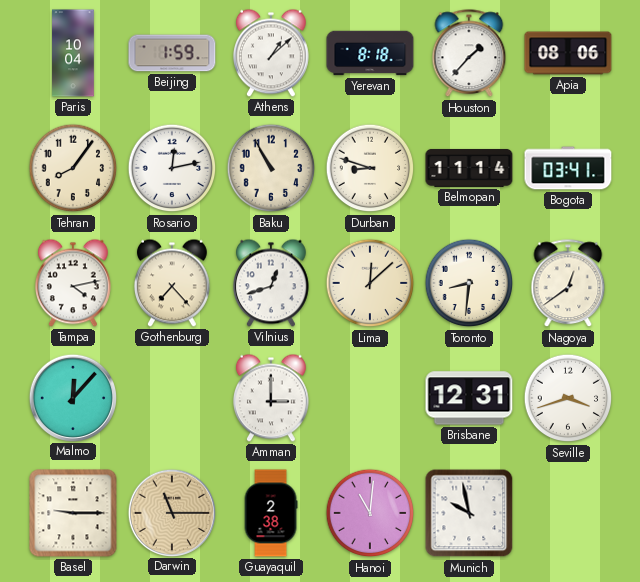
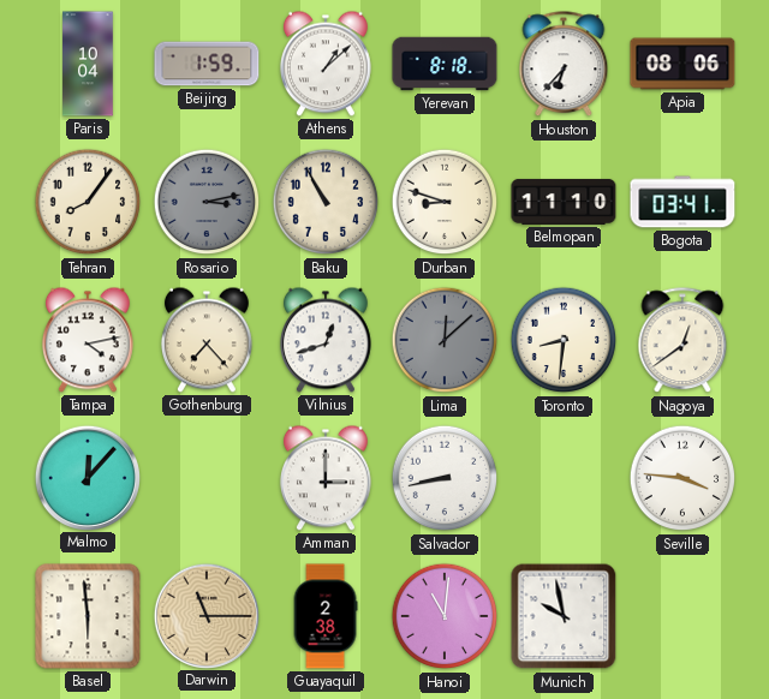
Houston: 1:37 -> 6:37 (564, 65)
Rosario: 12:13 -> 3:13 (207, 202)
Rosario dial: white -> grey (207, 202)
Belmopan: 11:14 -> 11:10 (564, 202)
Lima dial: cream -> grey (445, 340)
Salvador: none -> 8:43 (445, 478)
Brisbane: 12:31 -> none (469, 398)
Seville: 3:42 -> 3:46 (682, 478)
Basel: 9:15 -> 5:59 (88, 616)
